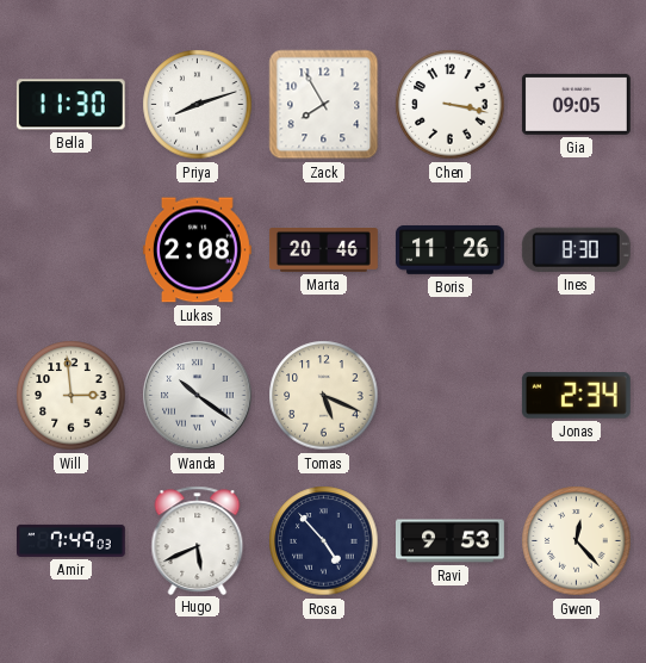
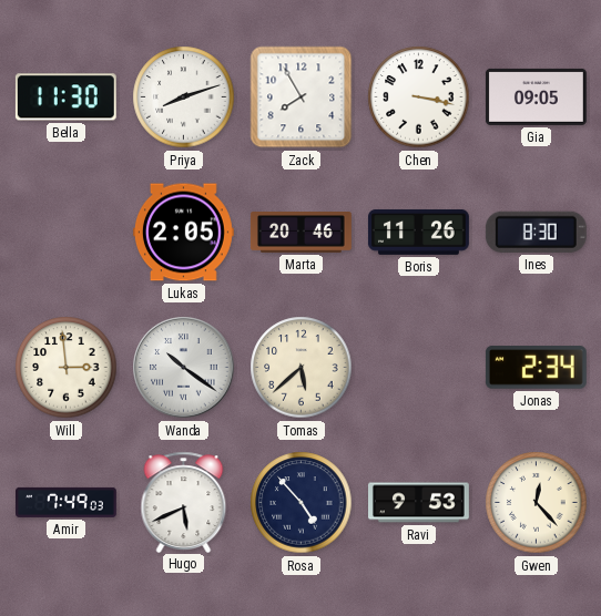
Lukas: 2:08 -> 2:05 (183, 233)
Tomas: 5:19 -> 5:38 (302, 368)
